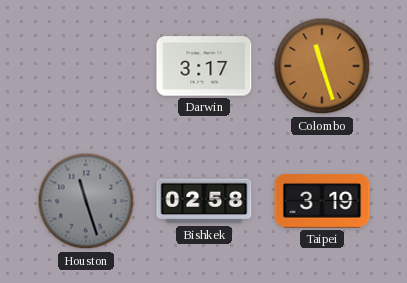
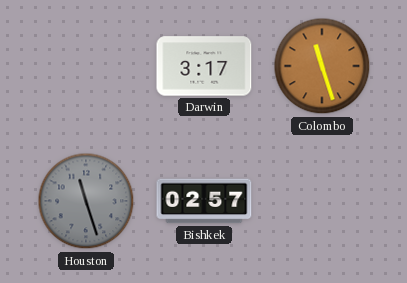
Bishkek: 02:58 -> 02:57 (204, 201)
Taipei: 3:19 -> none (322, 201)
